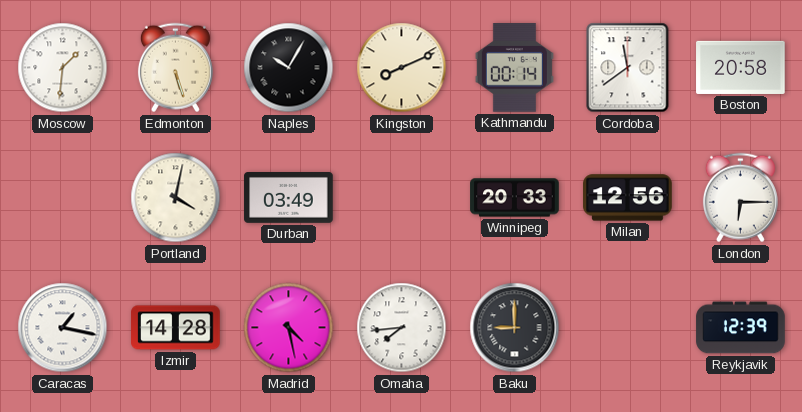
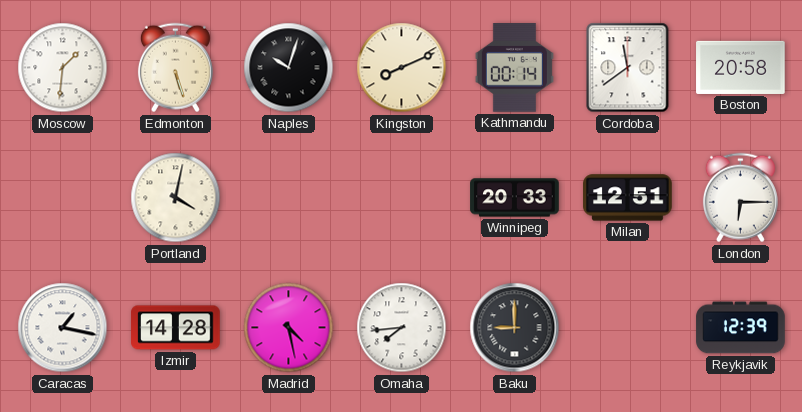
Naples: 10:05 -> 10:03 (289, 68)
Durban: 03:49 -> none (289, 198)
Milan: 12:56 -> 12:51 (628, 198)
